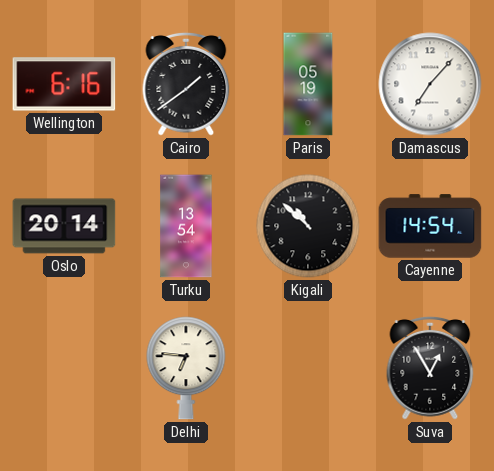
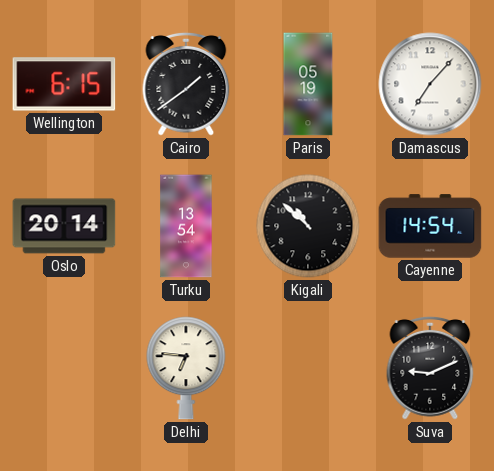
Wellington: 6:16 -> 6:15 (64, 84)
Suva: 12:55 -> 9:11 (430, 368)
